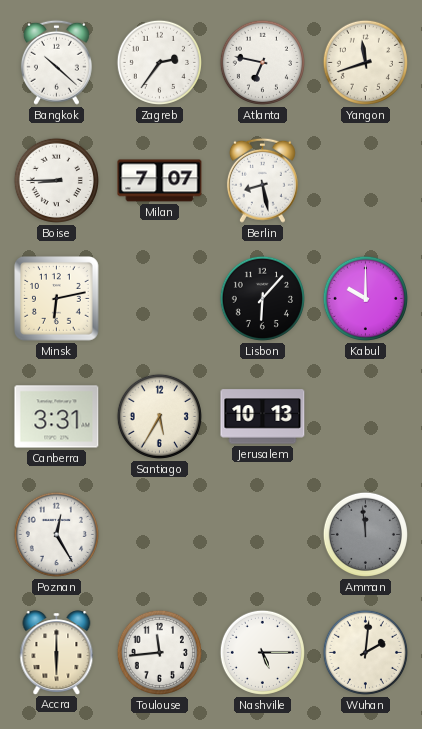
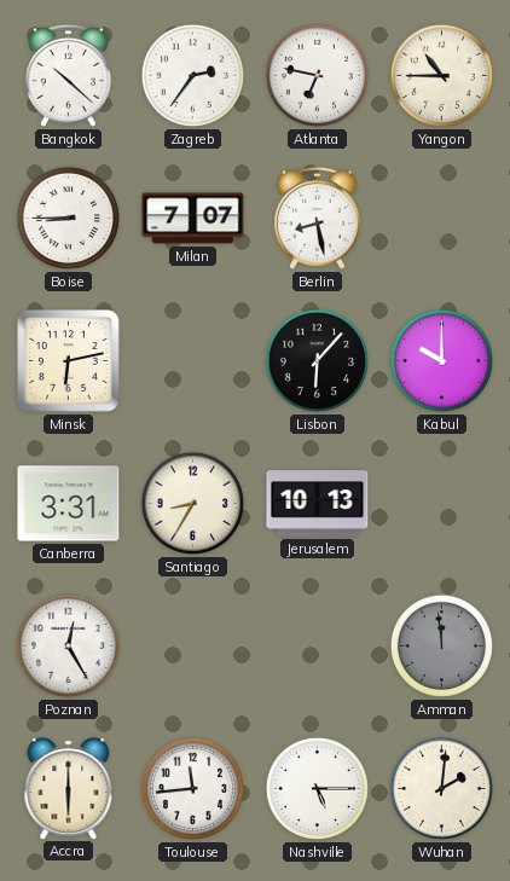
Yangon: 11:42 -> 10:45 (441, 75)
Santiago: 5:35 -> 8:35 (192, 503)
